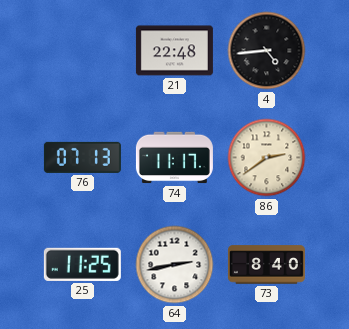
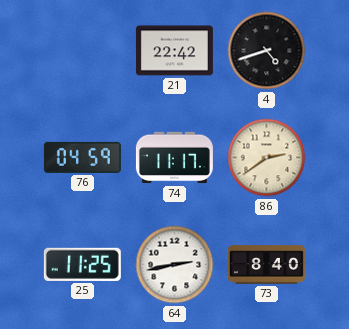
21: 22:48 -> 22:42 (174, 51)
4: 4:44 -> 4:42 (267, 51)
76: 07:13 -> 04:59 (82, 157)
